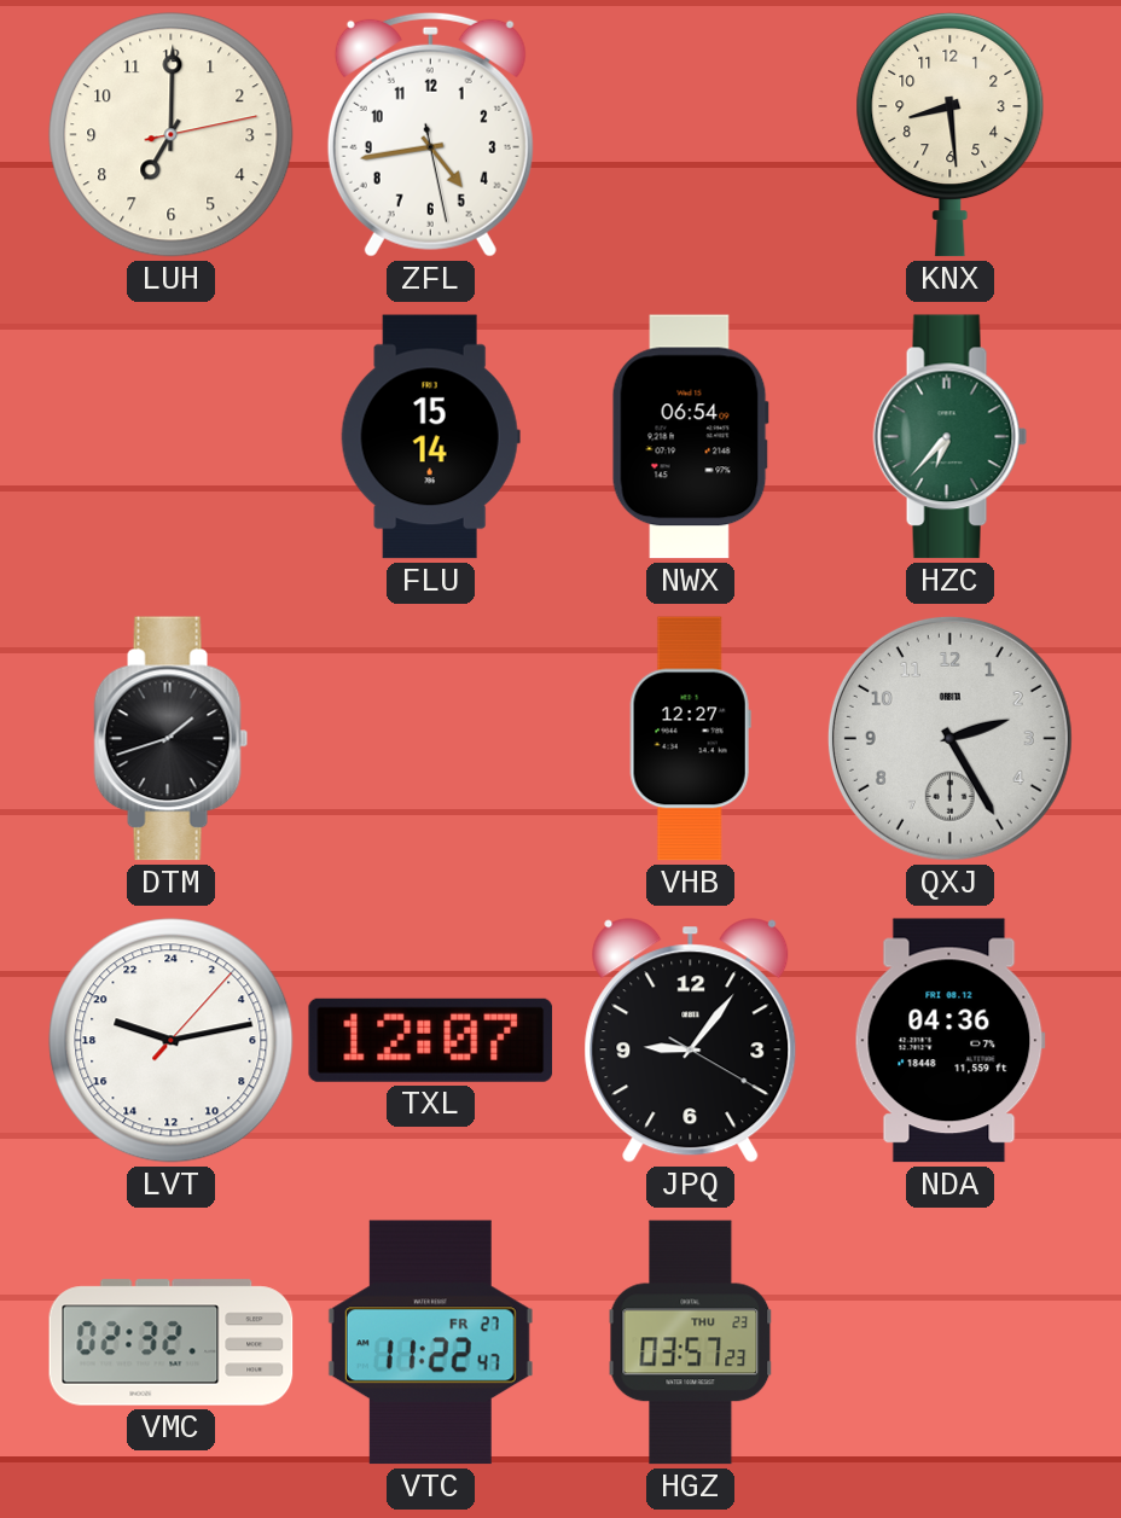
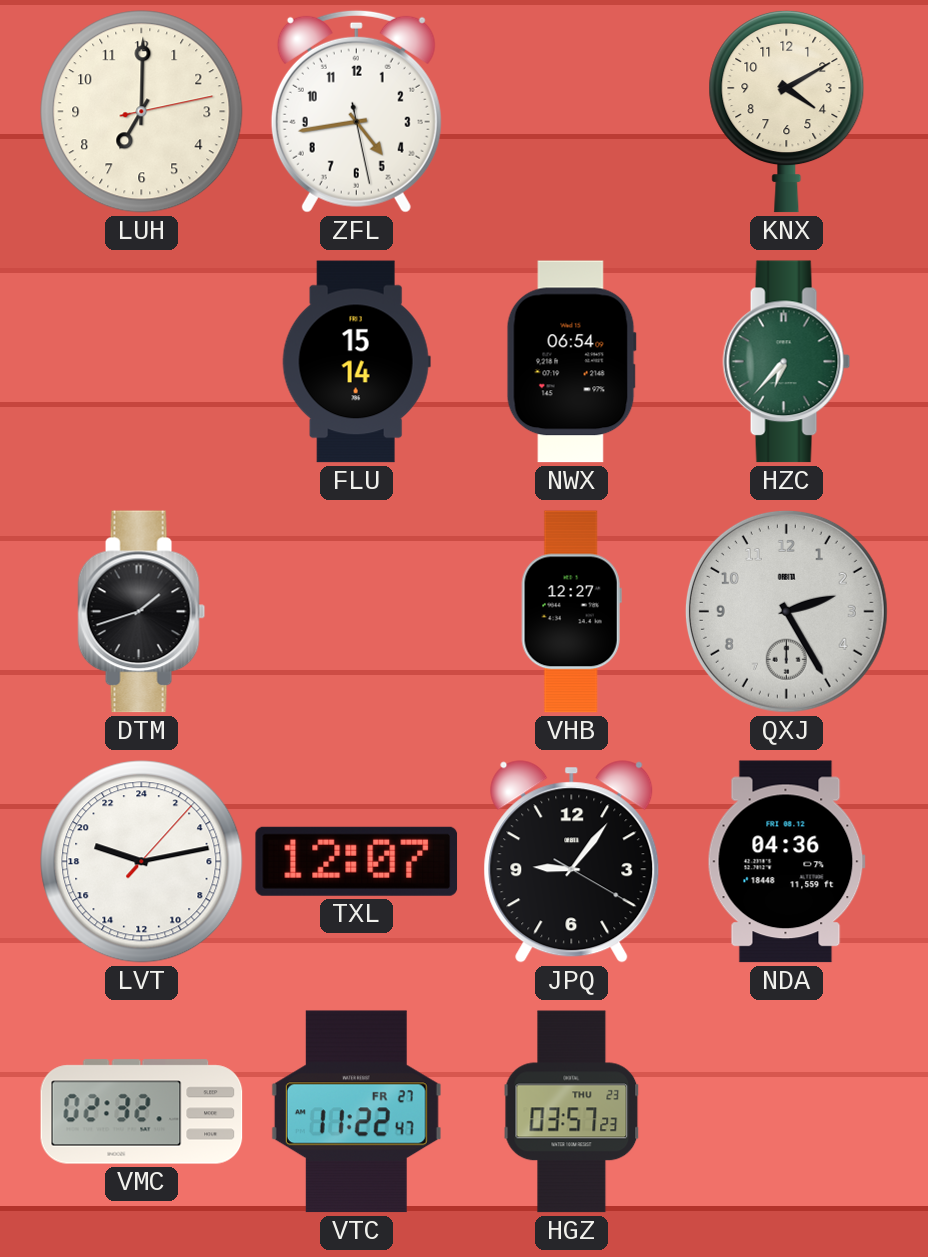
KNX: 8:29 -> 4:10 (787, 111)
